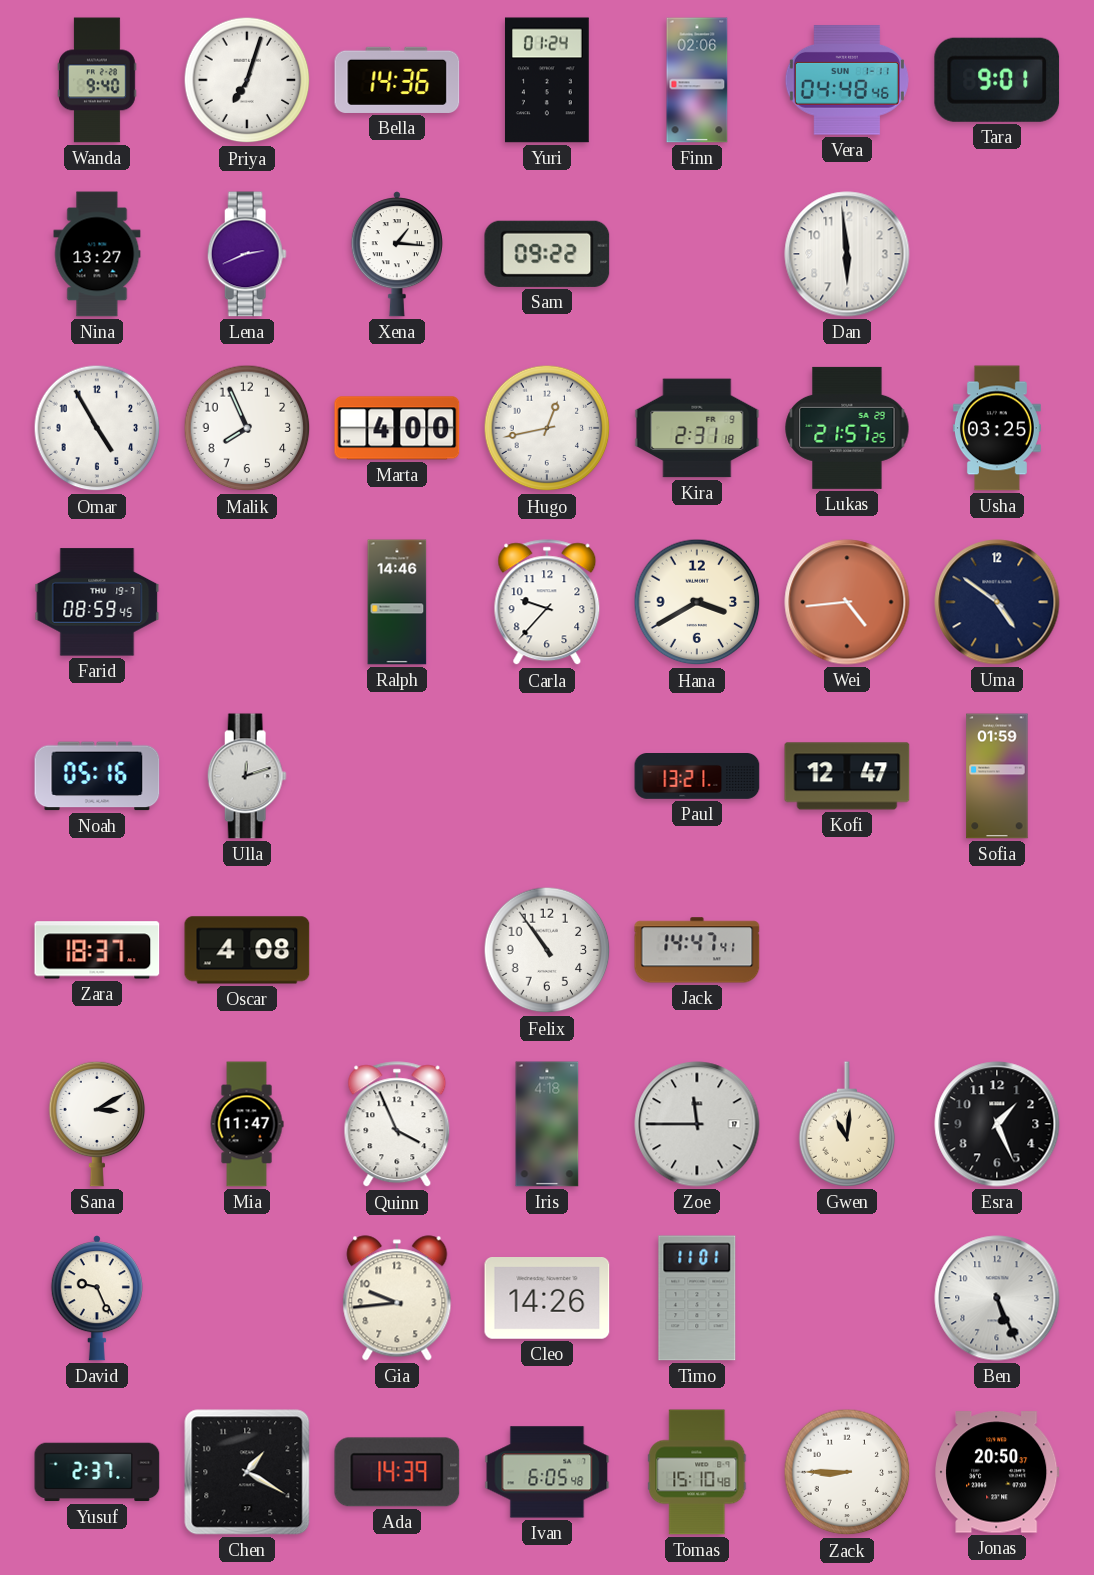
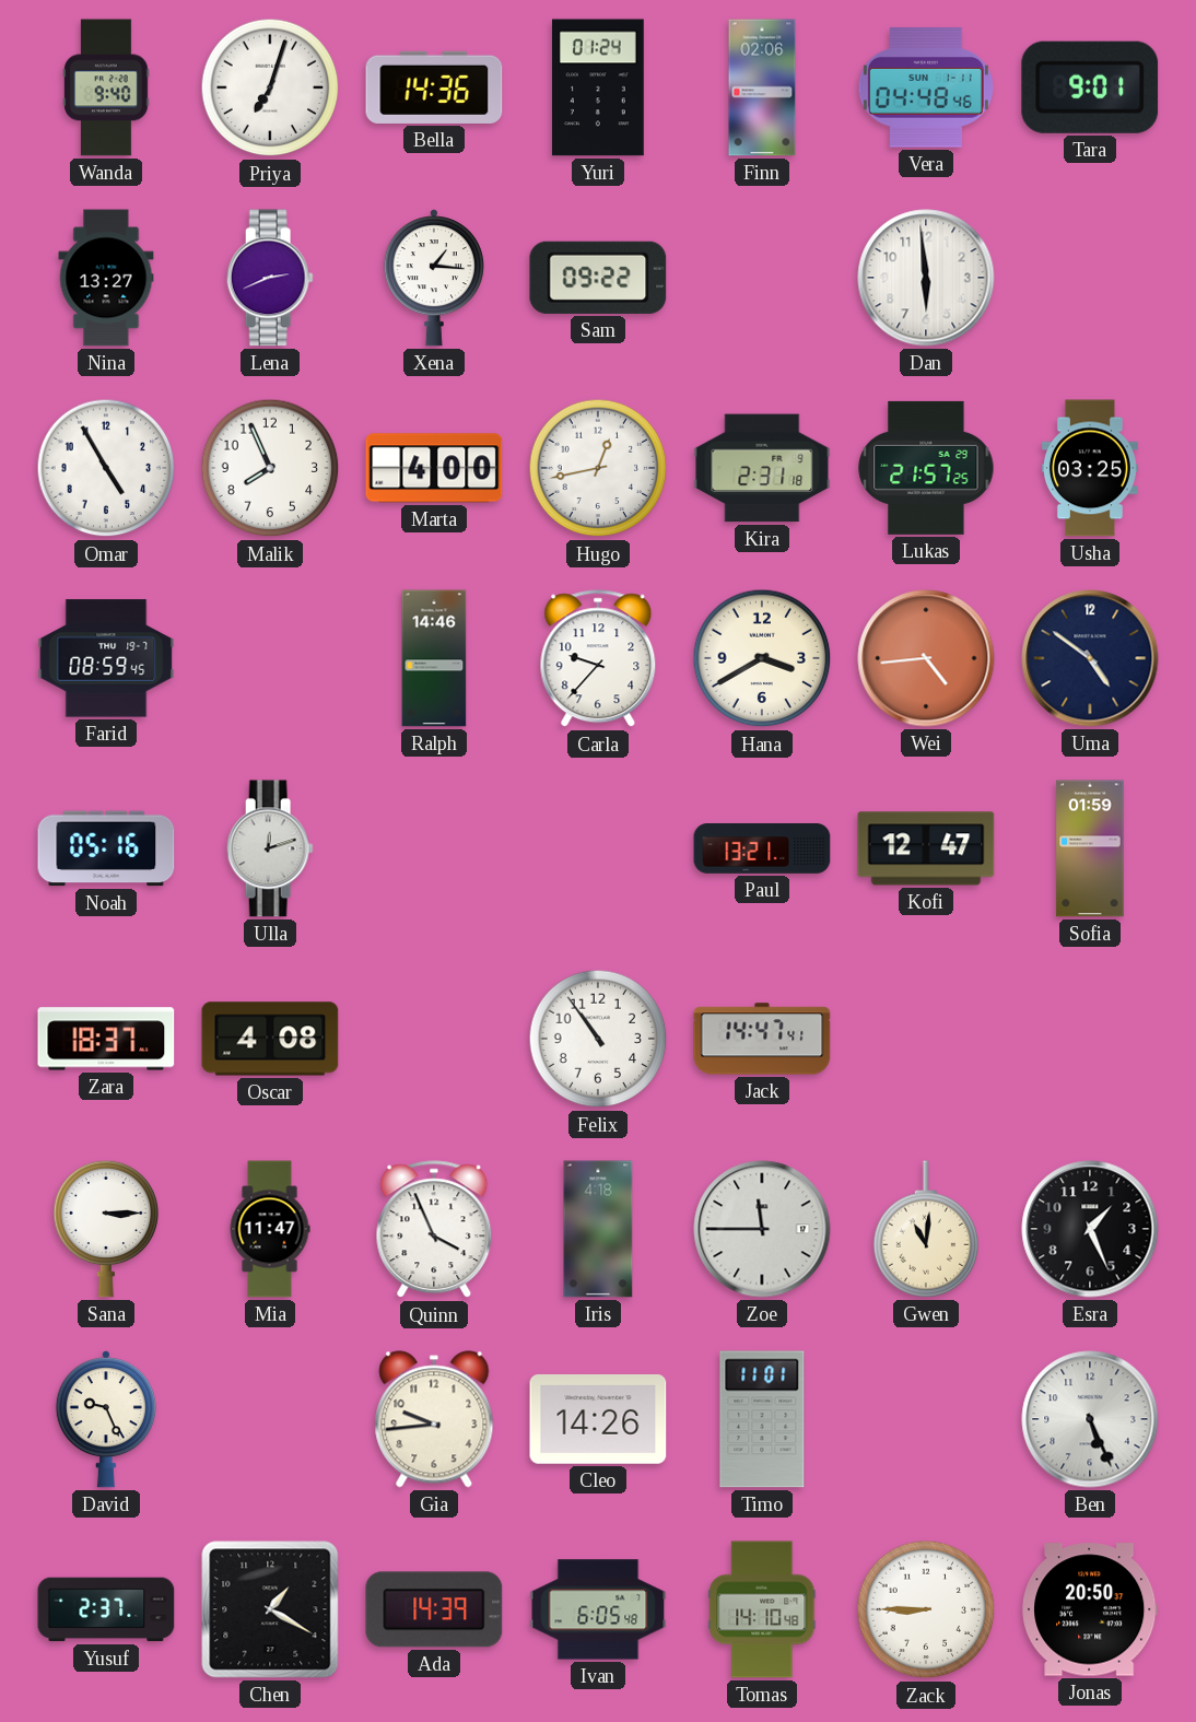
Sana: 3:10 -> 3:15 (106, 1229)
Tomas: 15:10 -> 14:10 (762, 1609)
